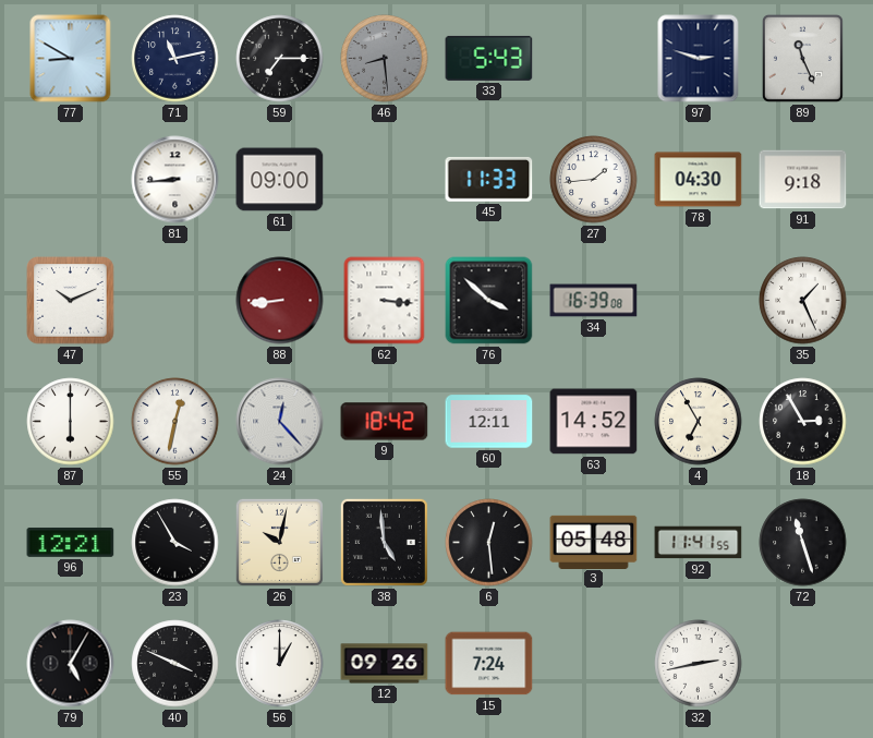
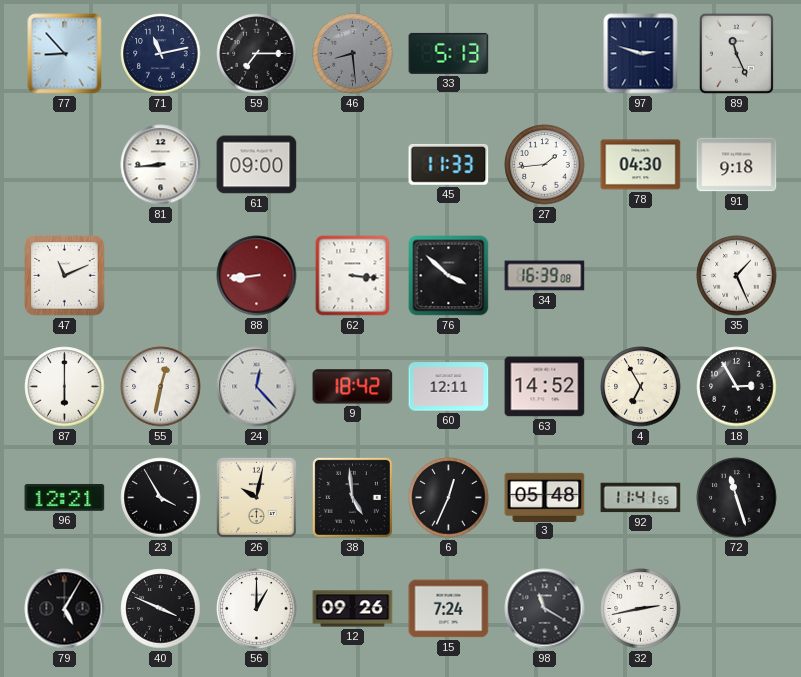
77: 8:50 -> 8:53 (65, 54)
33: 5:43 -> 5:13 (449, 53)
47: 10:11 -> 11:11 (65, 276)
6: 12:29 -> 12:34 (449, 498)
98: none -> 11:20 (545, 609)
